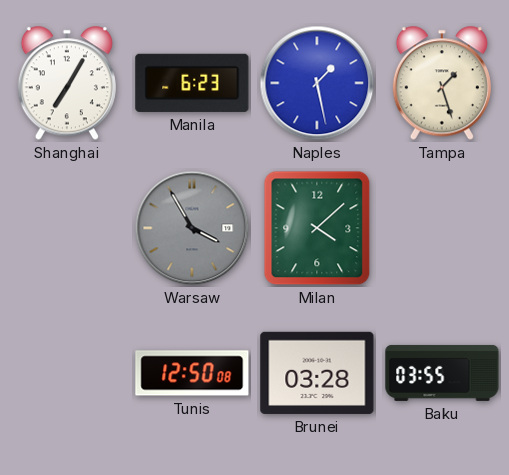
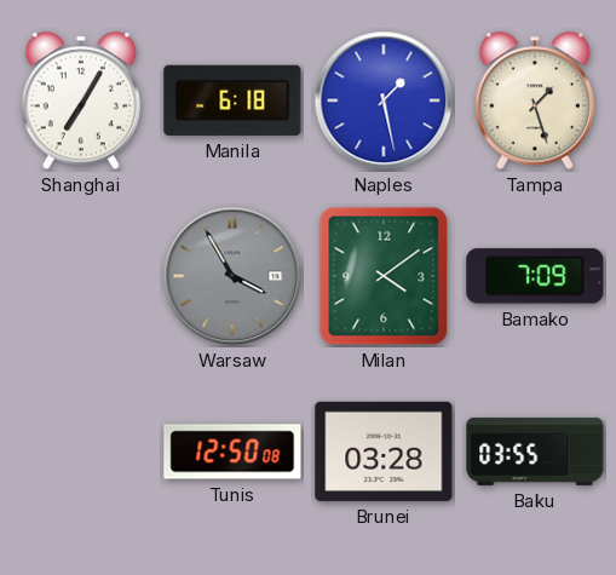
Manila: 6:23 -> 6:18 (232, 100)
Milan: 4:08 -> 4:09 (384, 276)
Bamako: none -> 7:09 (535, 276)
